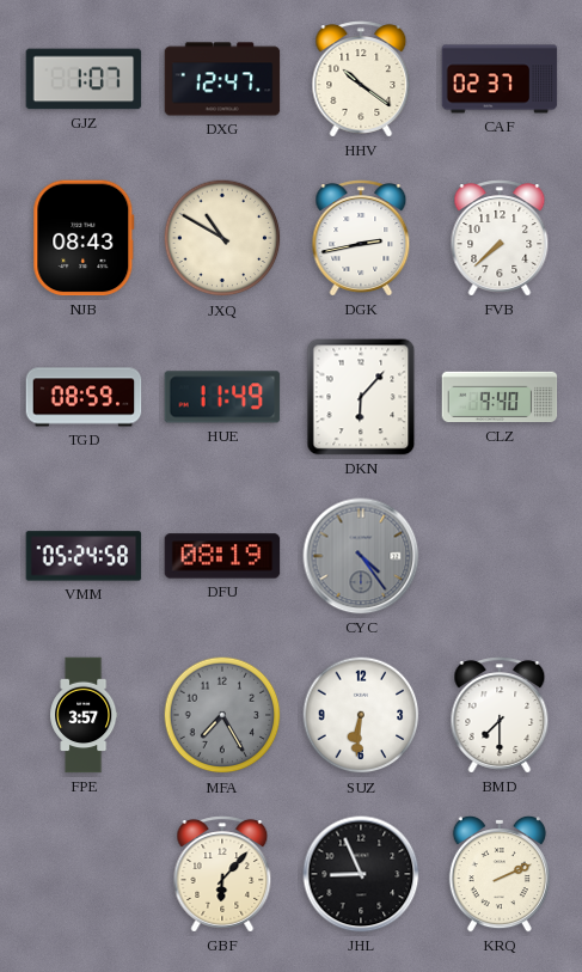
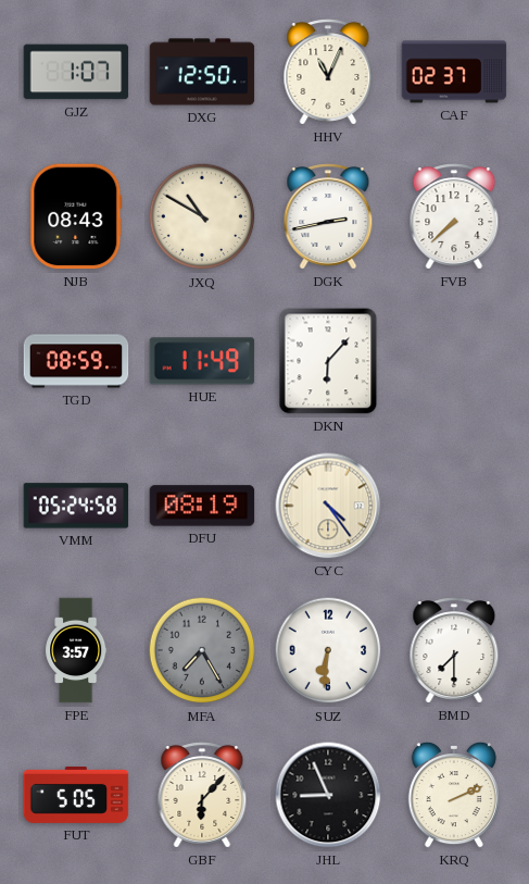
DXG: 12:47 -> 12:50 (202, 72)
HHV: 10:21 -> 11:04 (328, 72)
CLZ: 9:40 -> none (500, 397)
CYC dial: grey -> cream (328, 506)
FUT: none -> 5:05 (76, 795)
